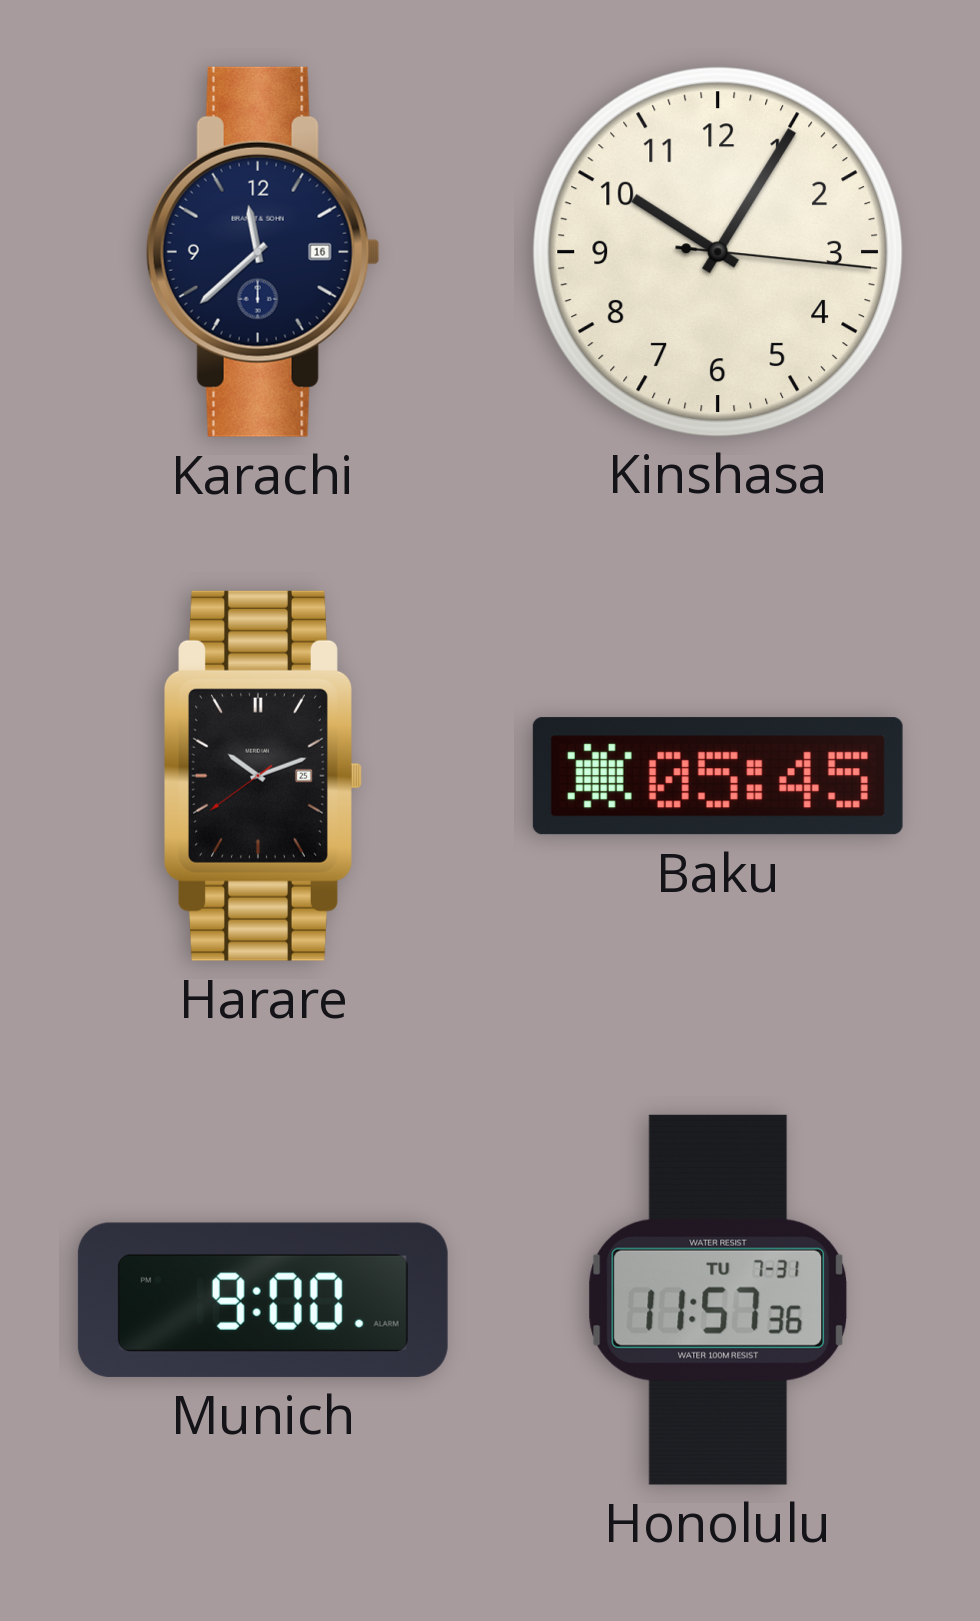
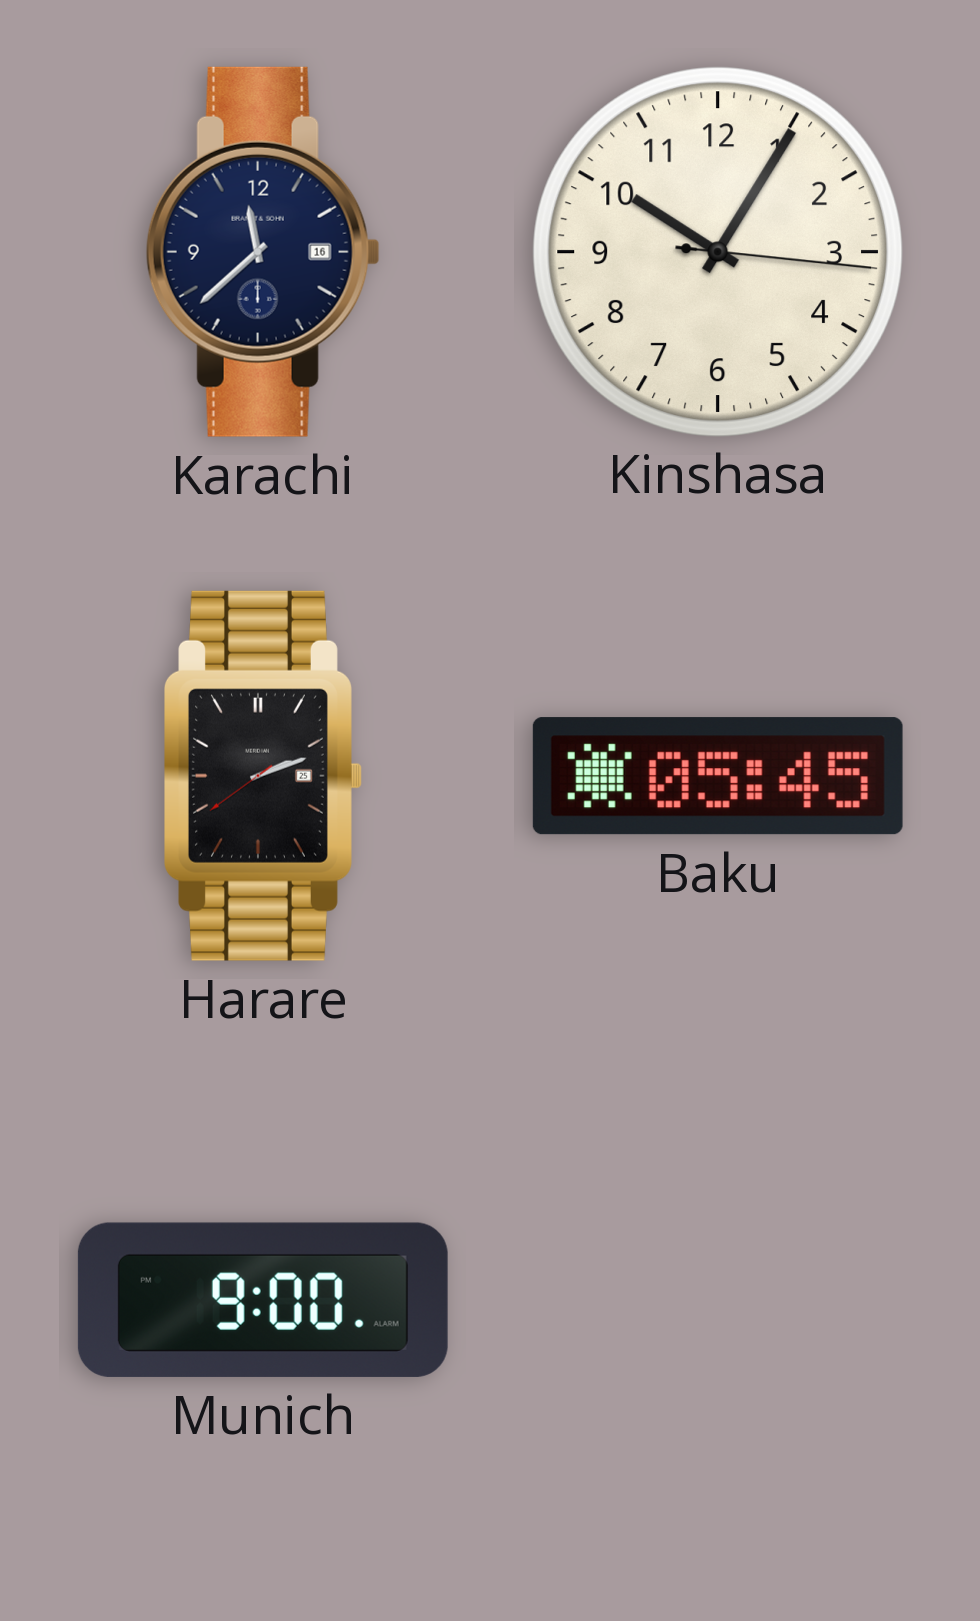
Harare: 10:11 -> 2:11 (264, 776)
Honolulu: 11:57 -> none (718, 1300)
